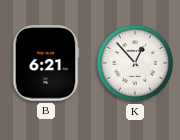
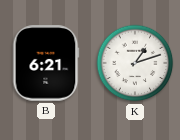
K: 12:53 -> 1:12 (135, 63)
